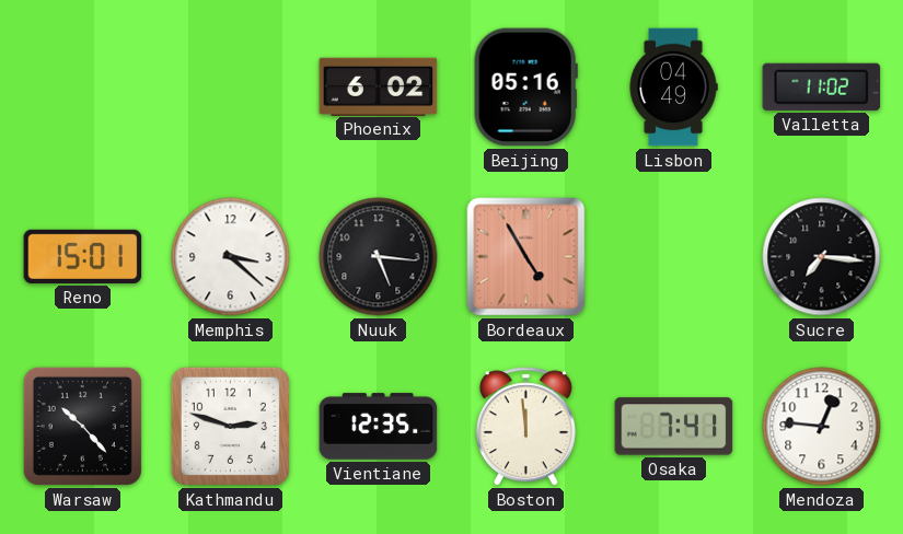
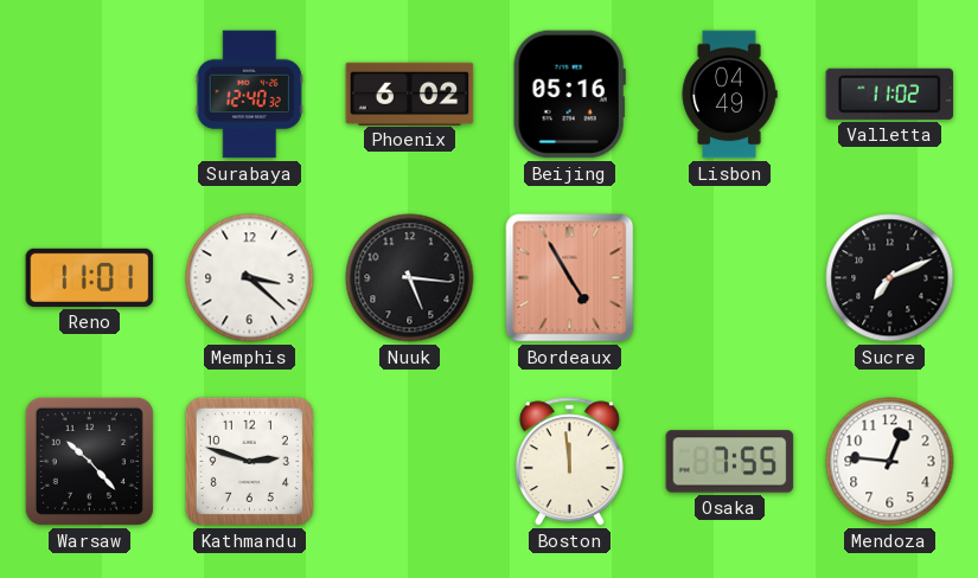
Surabaya: none -> 12:40 (249, 95)
Reno: 15:01 -> 11:01 (90, 277)
Sucre: 7:16 -> 7:11 (890, 278)
Vientiane: 12:35 -> none (379, 427)
Osaka: 7:41 -> 7:55 (730, 462)
